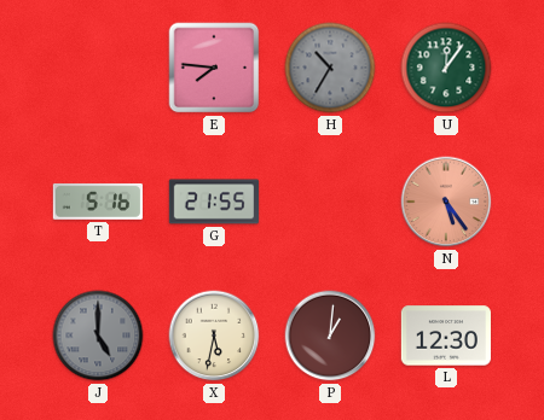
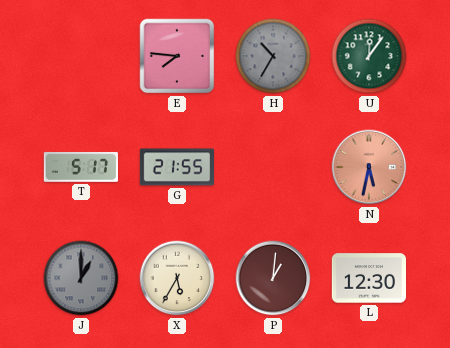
T: 5:16 -> 5:17 (81, 167)
N: 5:24 -> 5:32 (369, 167)
J: 5:00 -> 1:00 (81, 278)
X: 5:32 -> 5:35 (177, 278)
